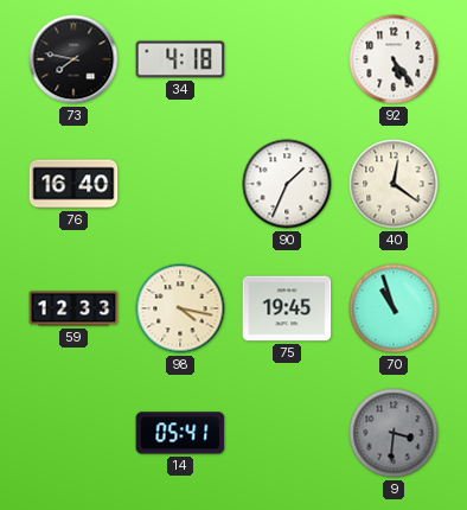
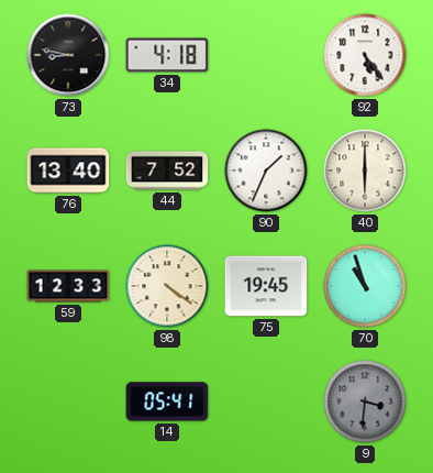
73: 7:47 -> 8:47 (68, 55)
76: 16:40 -> 13:40 (68, 170)
44: none -> 7:52 (167, 170)
40: 12:21 -> 6:00 (365, 170)
98: 4:17 -> 4:21 (167, 286)
